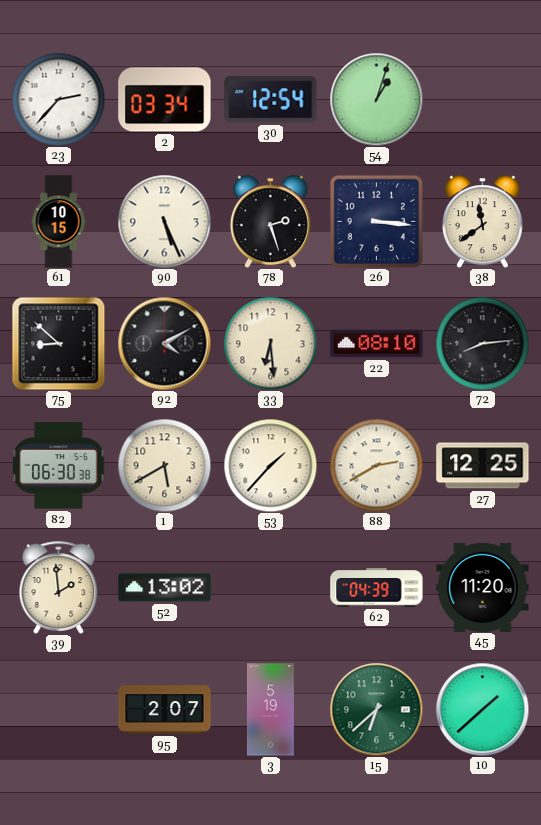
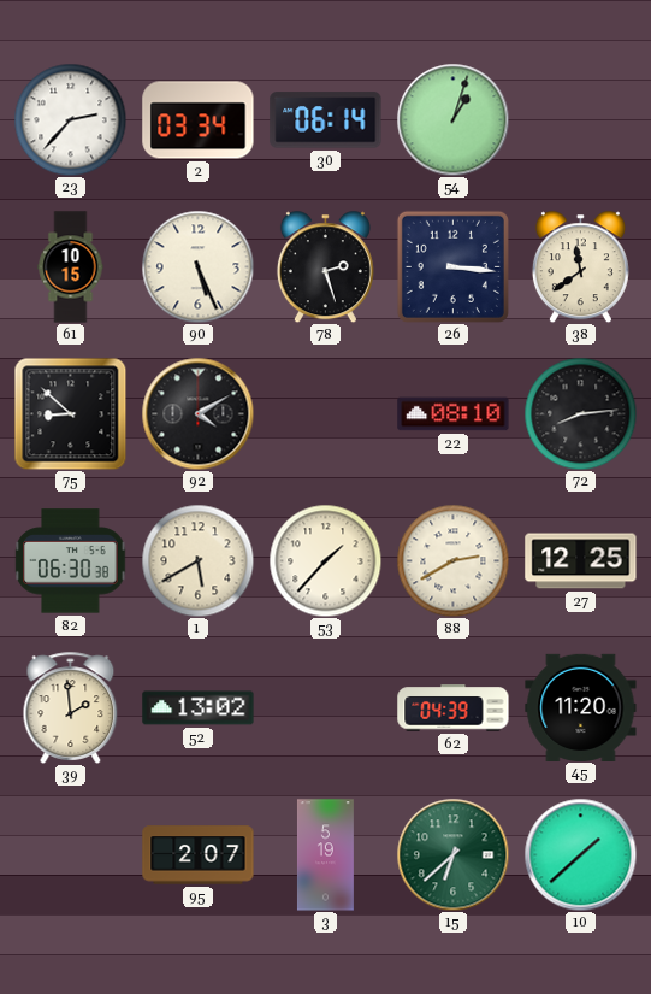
30: 12:54 -> 06:14 (326, 120)
33: 6:29 -> none (270, 343)
